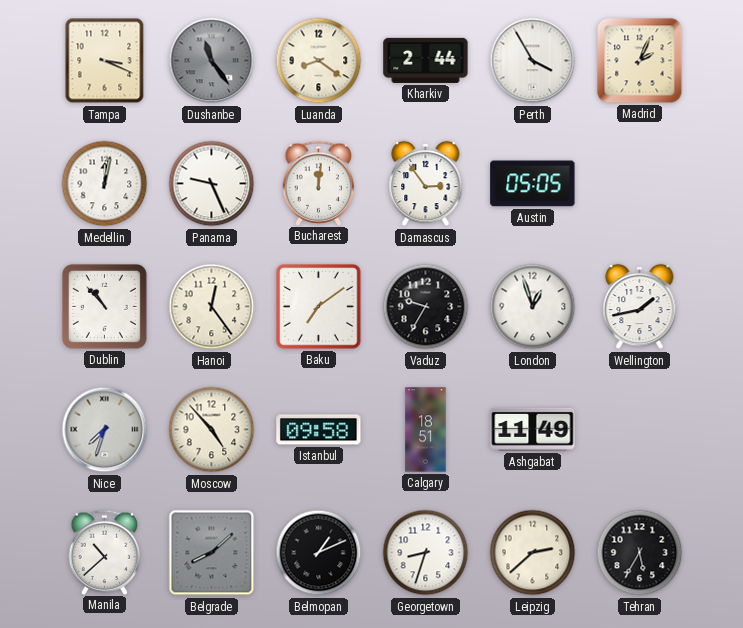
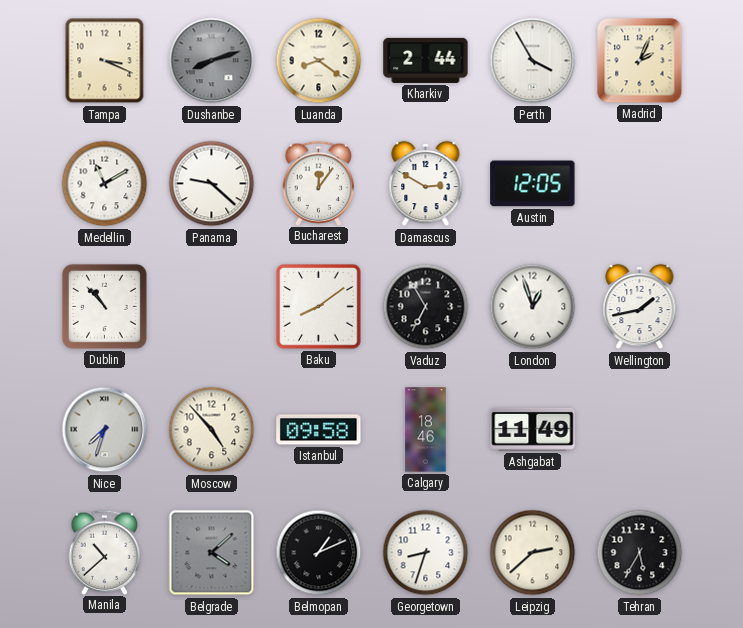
Dushanbe: 11:24 -> 8:12 (212, 61)
Medellin: 12:02 -> 11:10 (105, 184)
Panama: 9:26 -> 9:22 (212, 184)
Bucharest: 12:01 -> 12:06 (319, 183)
Damascus: 2:54 -> 2:50 (426, 184)
Austin: 05:05 -> 12:05 (533, 184)
Hanoi: 12:24 -> none (212, 307)
Baku: 7:09 -> 8:09 (319, 307)
Vaduz: 9:35 -> 6:55 (426, 307)
Calgary: 18:51 -> 18:46 (426, 430)
Belgrade: 8:08 -> 4:08 (212, 553)
